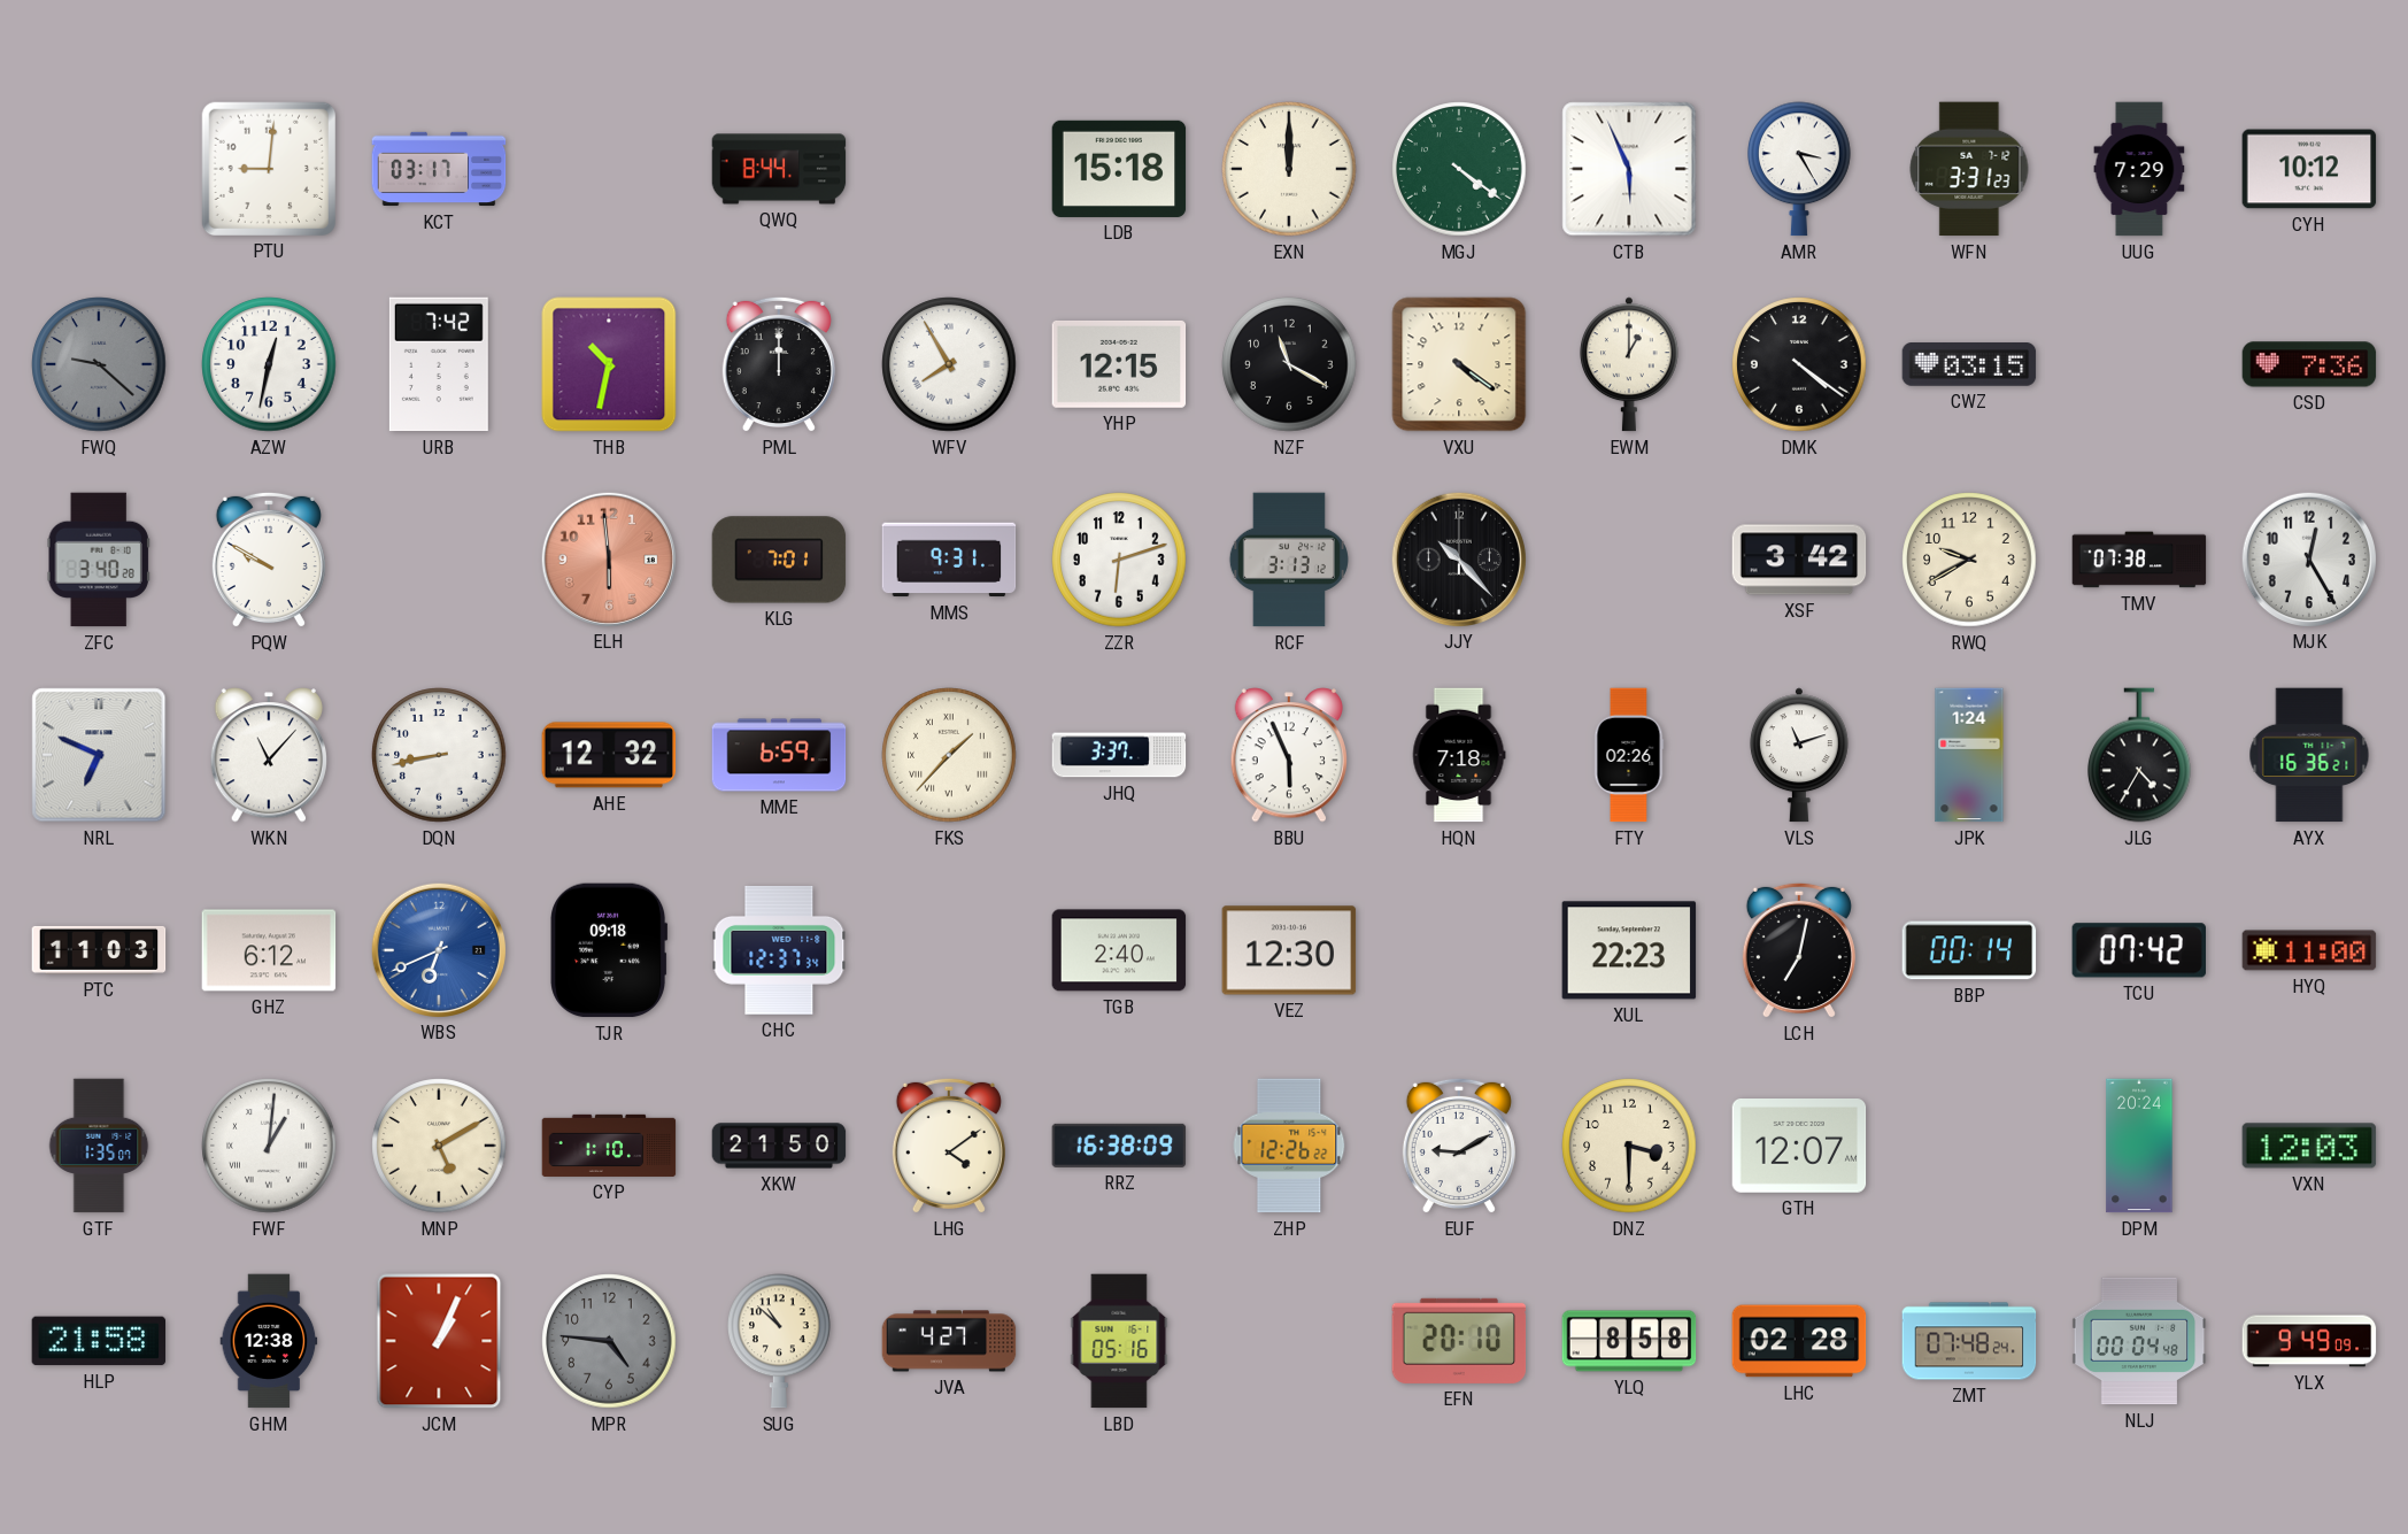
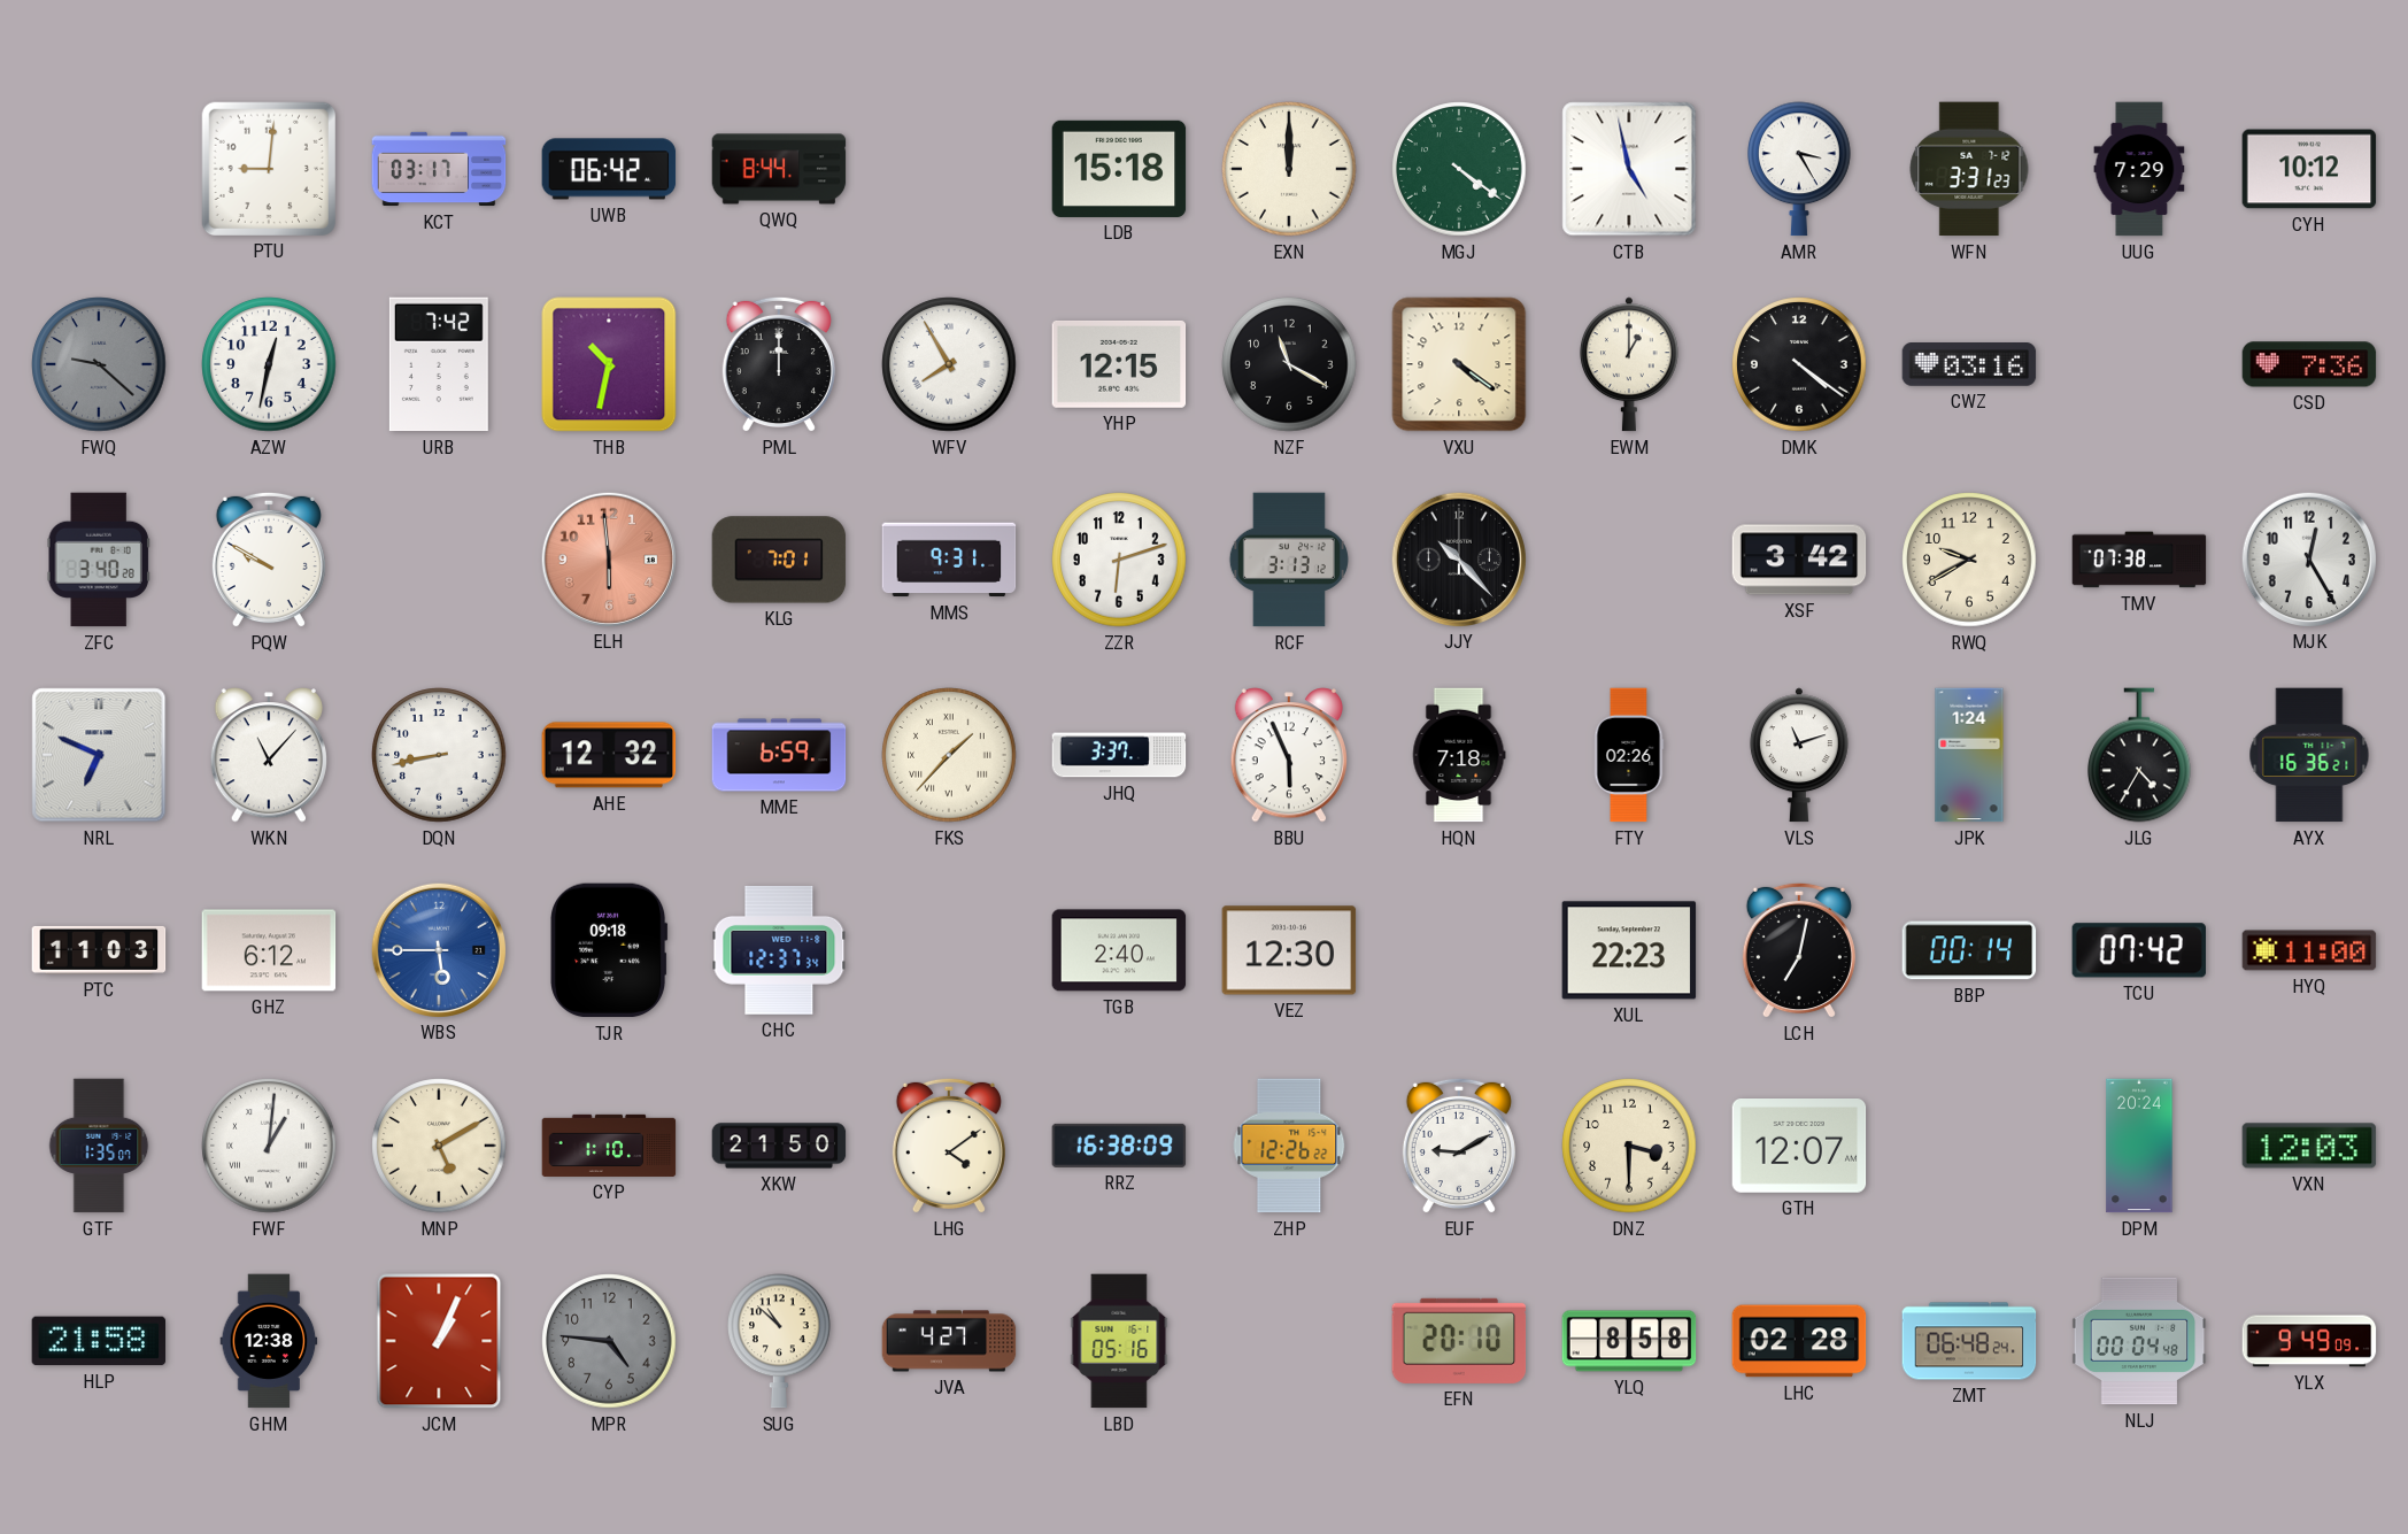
UWB: none -> 06:42 (609, 169)
CTB: 5:56 -> 4:58 (1629, 169)
CWZ: 03:15 -> 03:16 (1969, 365)
WBS: 6:41 -> 5:45 (438, 949)
ZMT: 07:48 -> 06:48 (1969, 1341)
